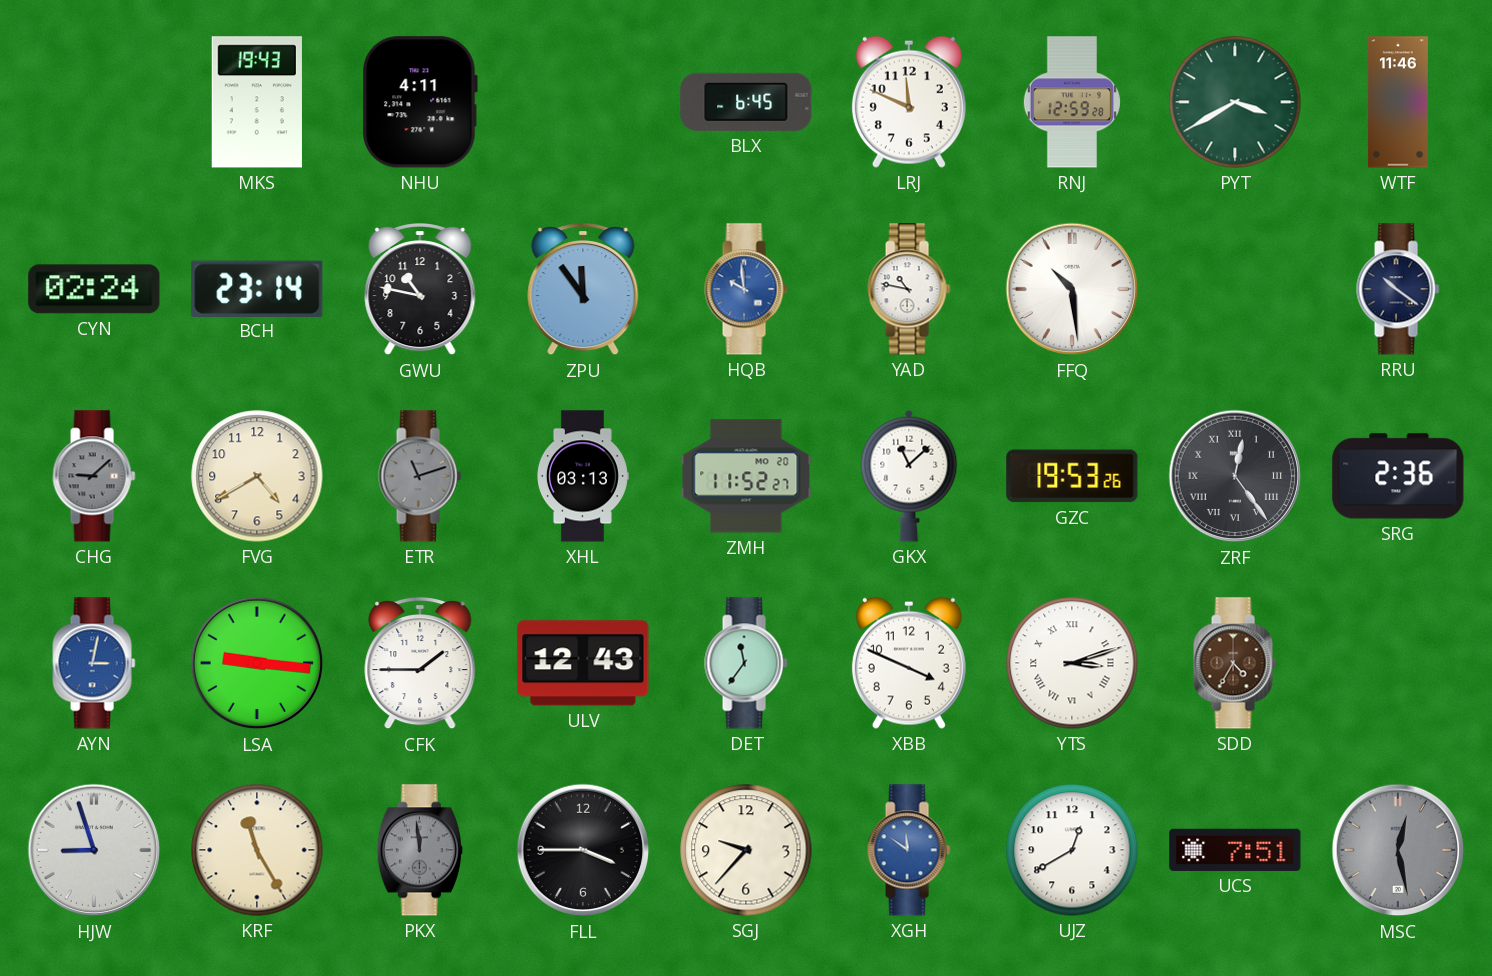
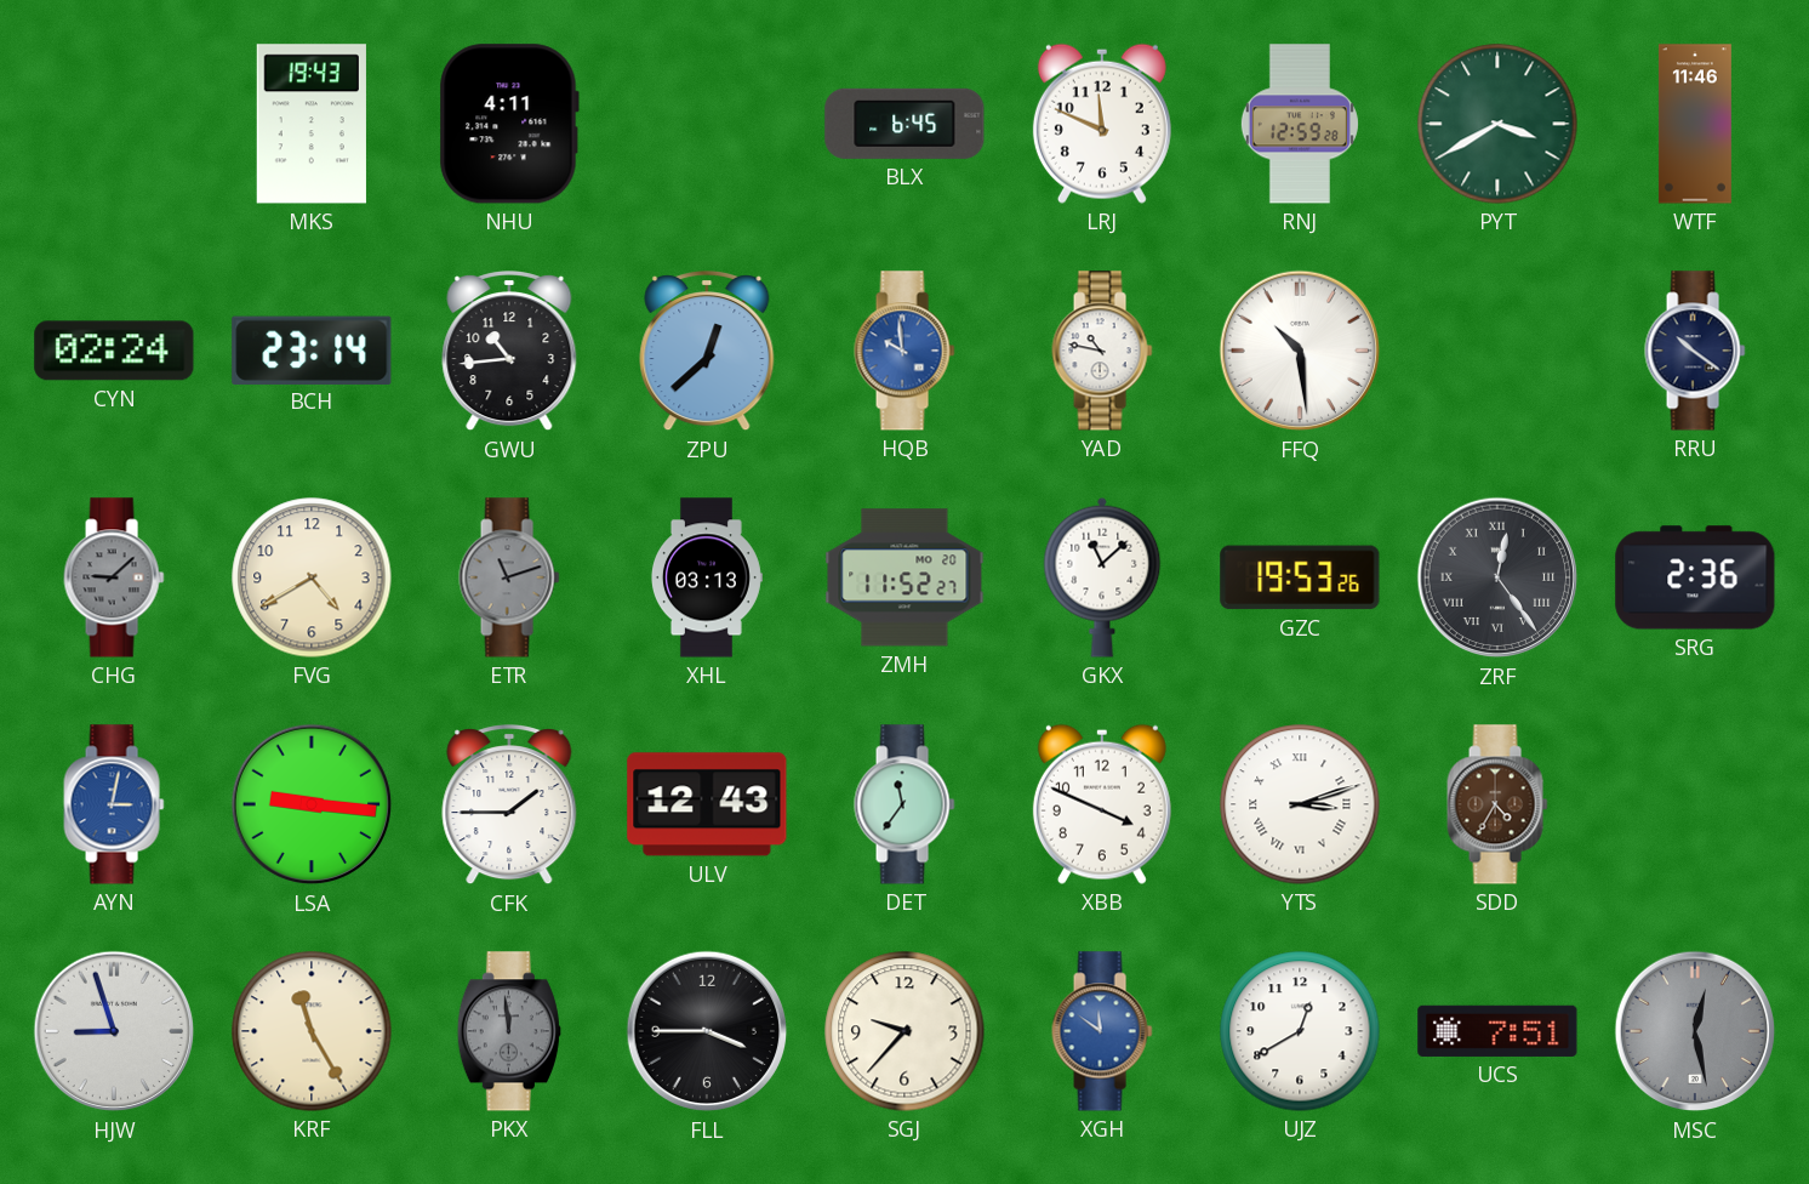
GWU: 10:47 -> 10:44 (509, 352)
ZPU: 11:54 -> 12:38 (707, 352)
